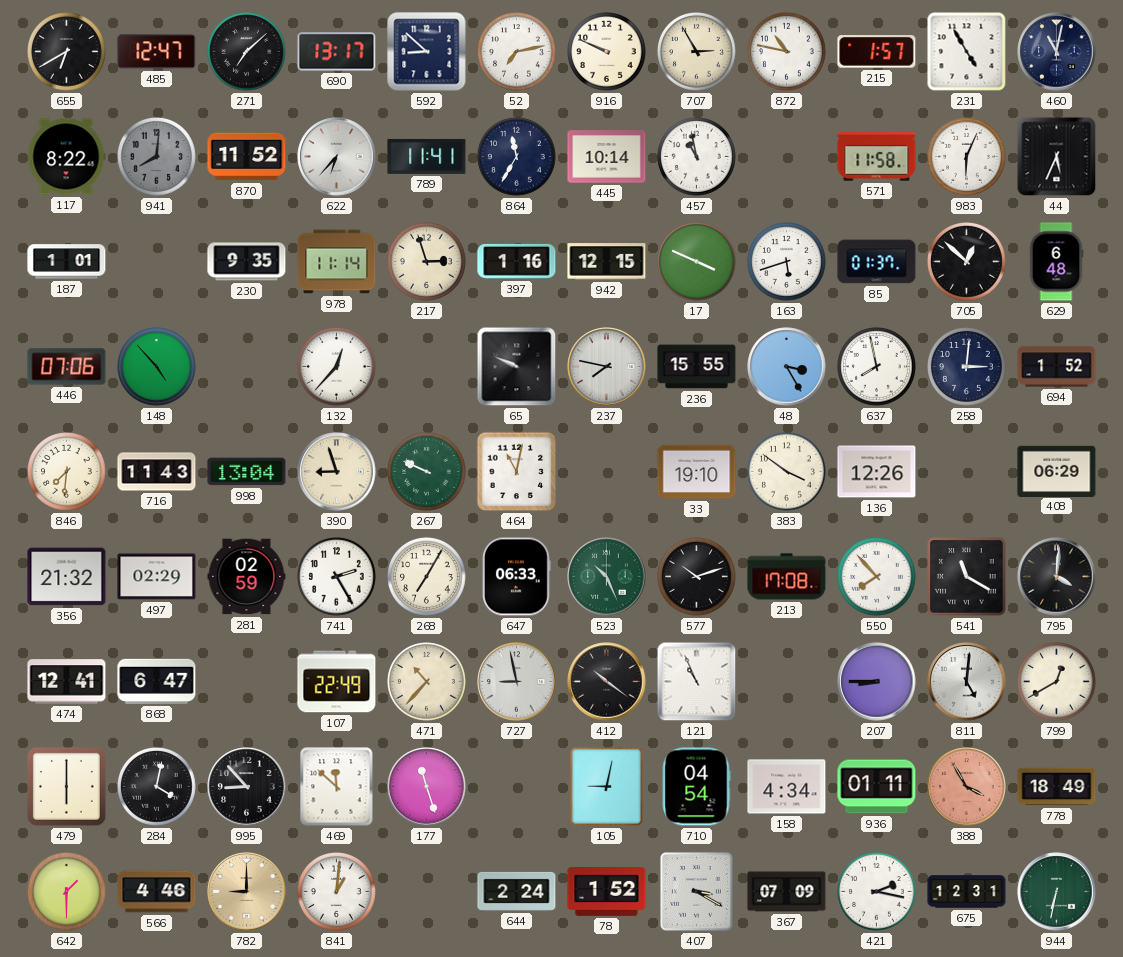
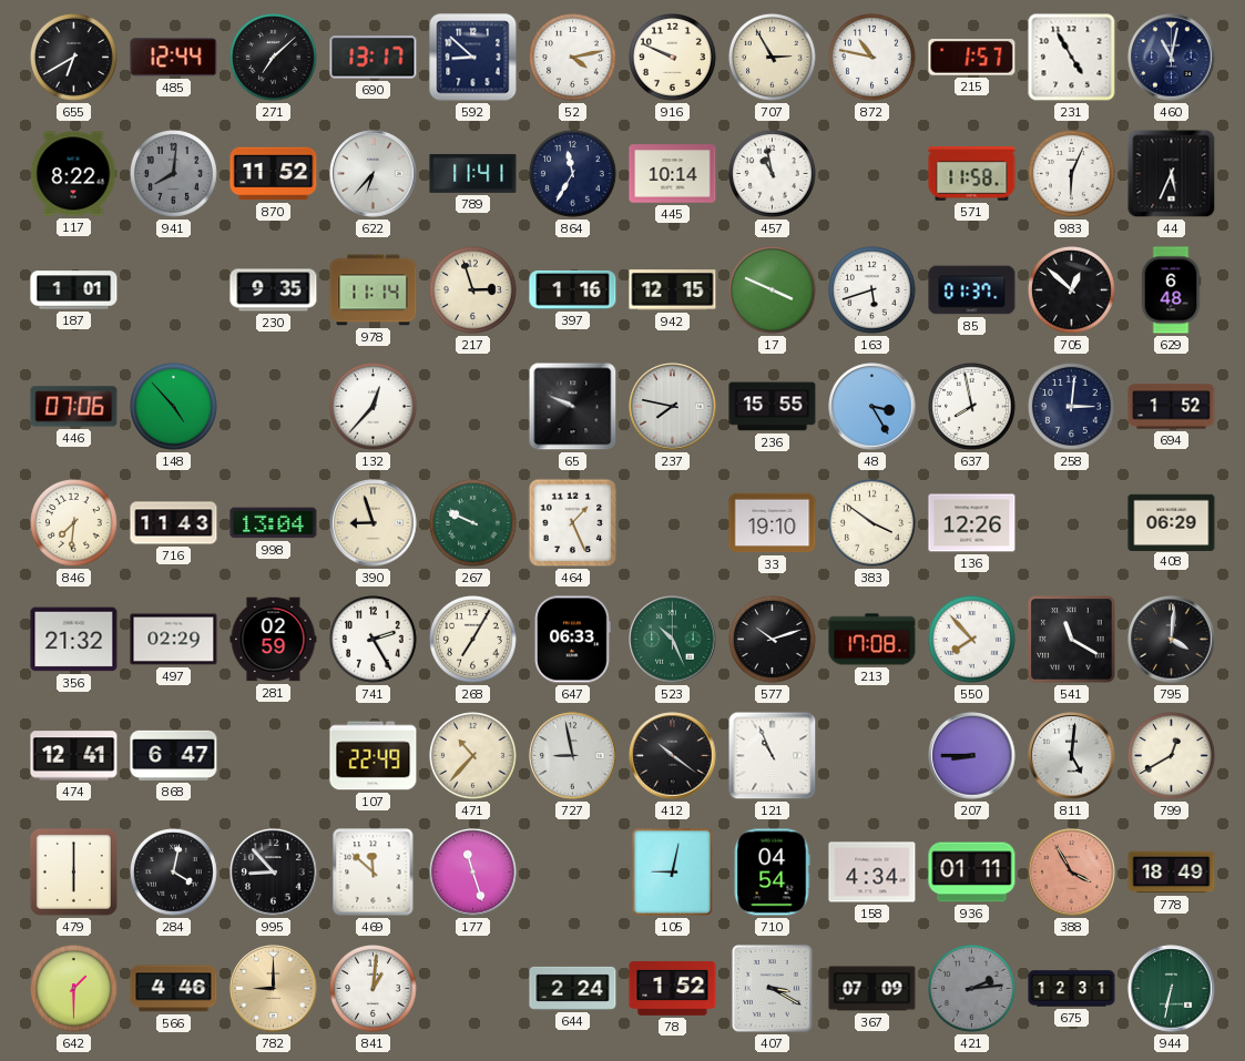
485: 12:47 -> 12:44 (174, 58)
52: 7:13 -> 4:13 (573, 58)
464: 11:02 -> 1:26 (573, 523)
421: 2:17 -> 2:14 (972, 989)
421 dial: white -> grey (972, 989)
